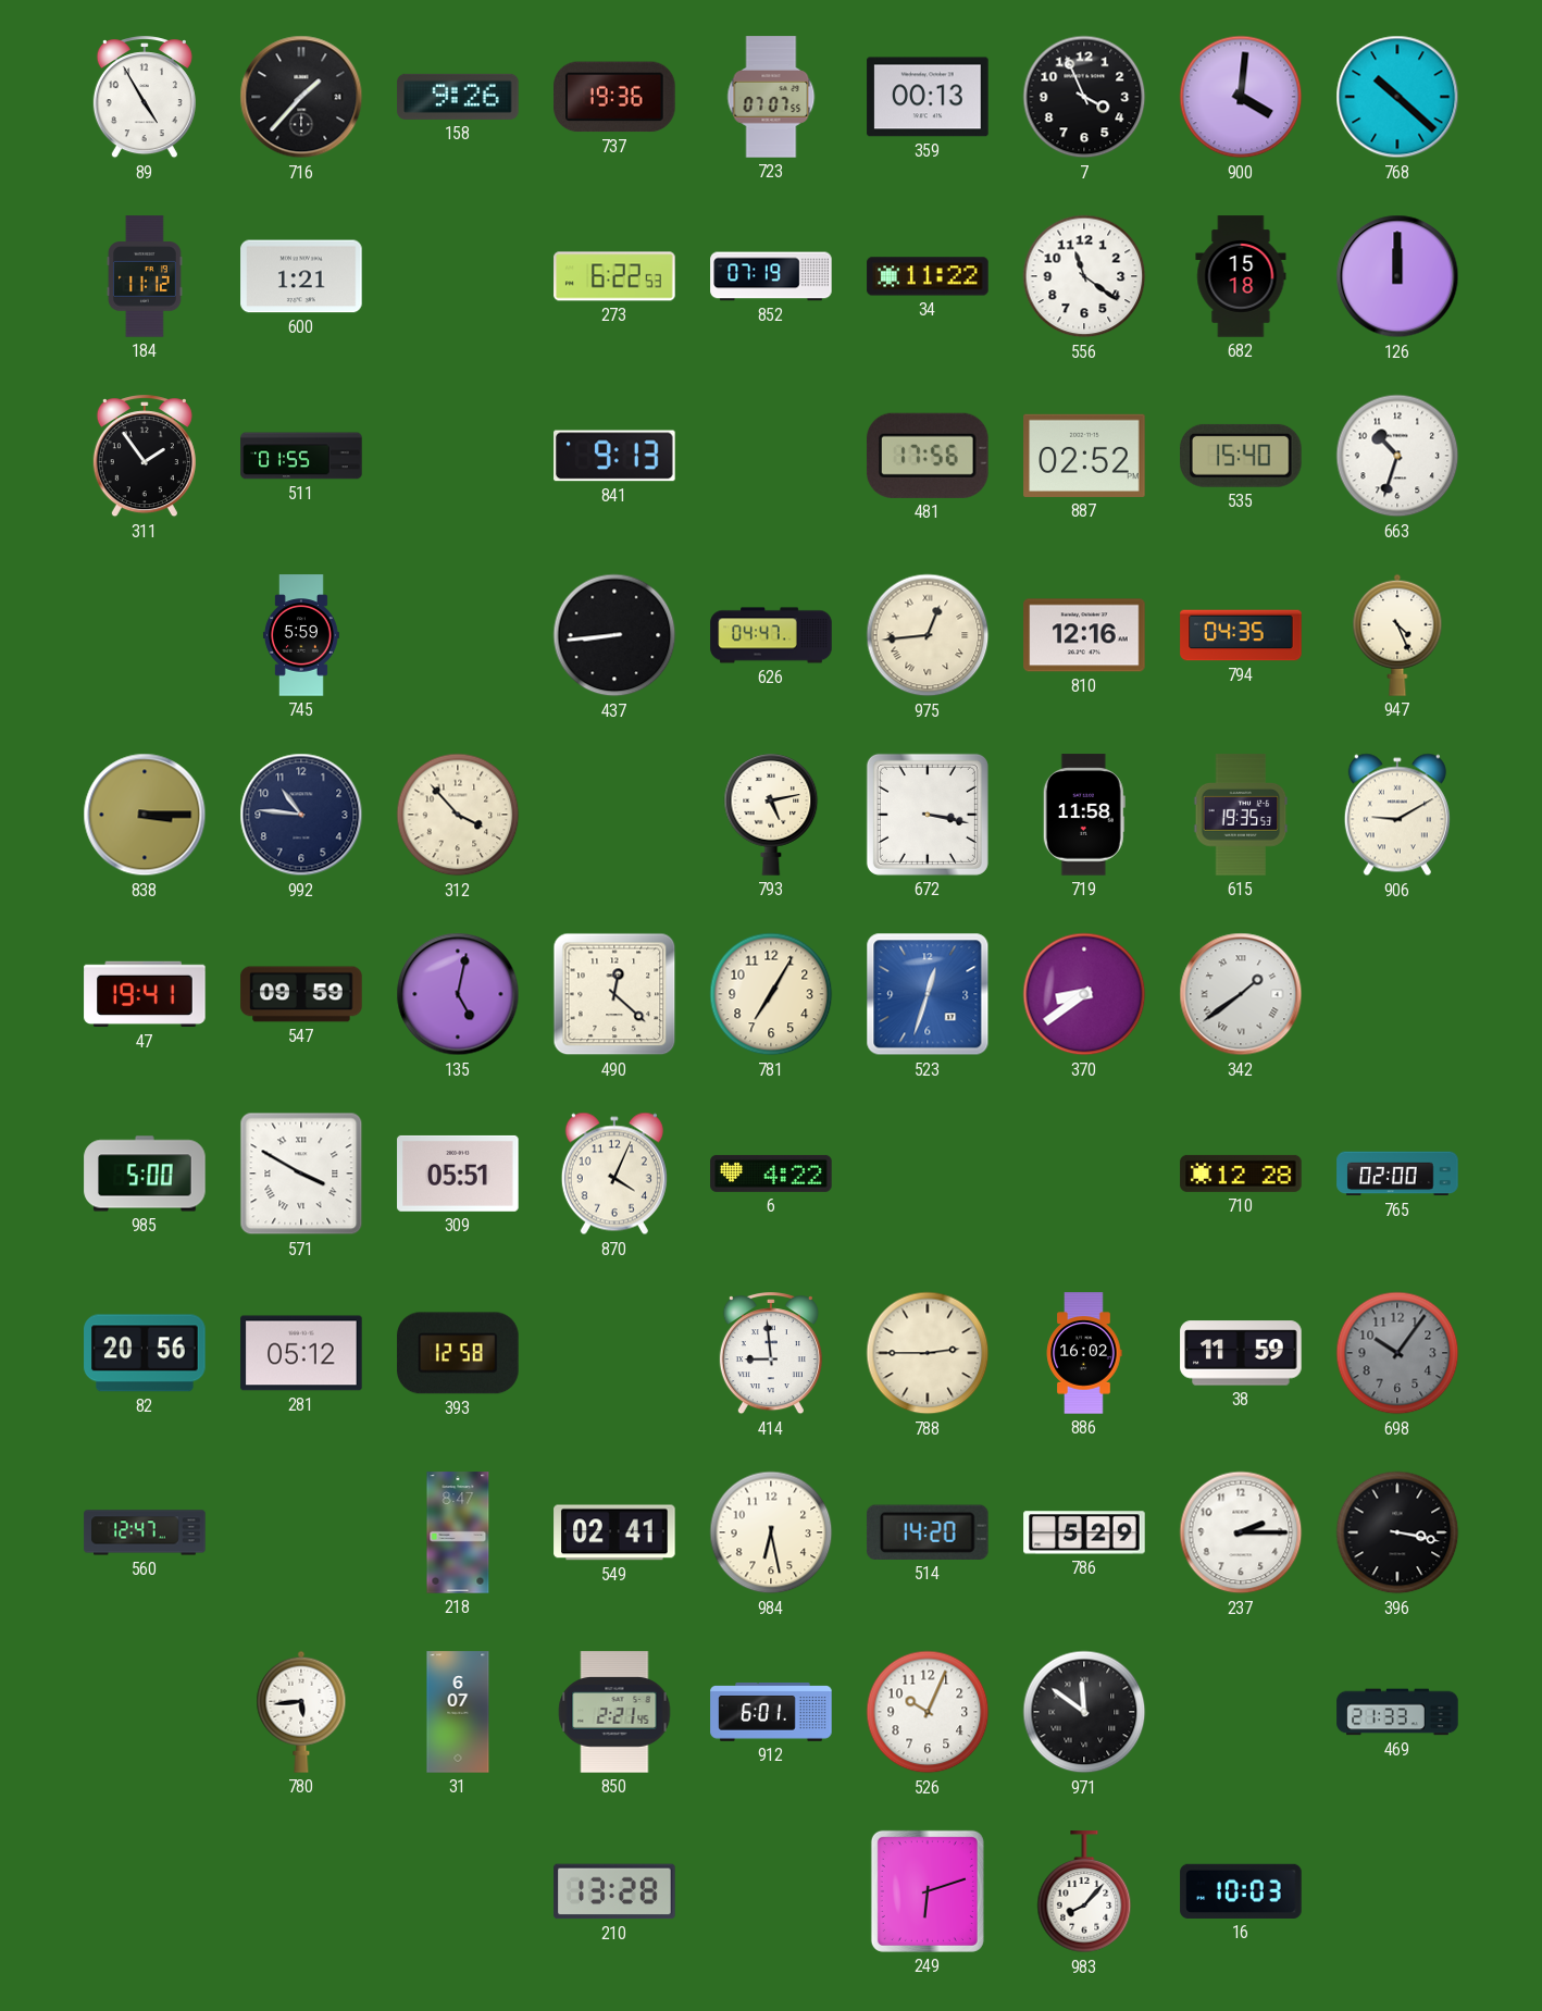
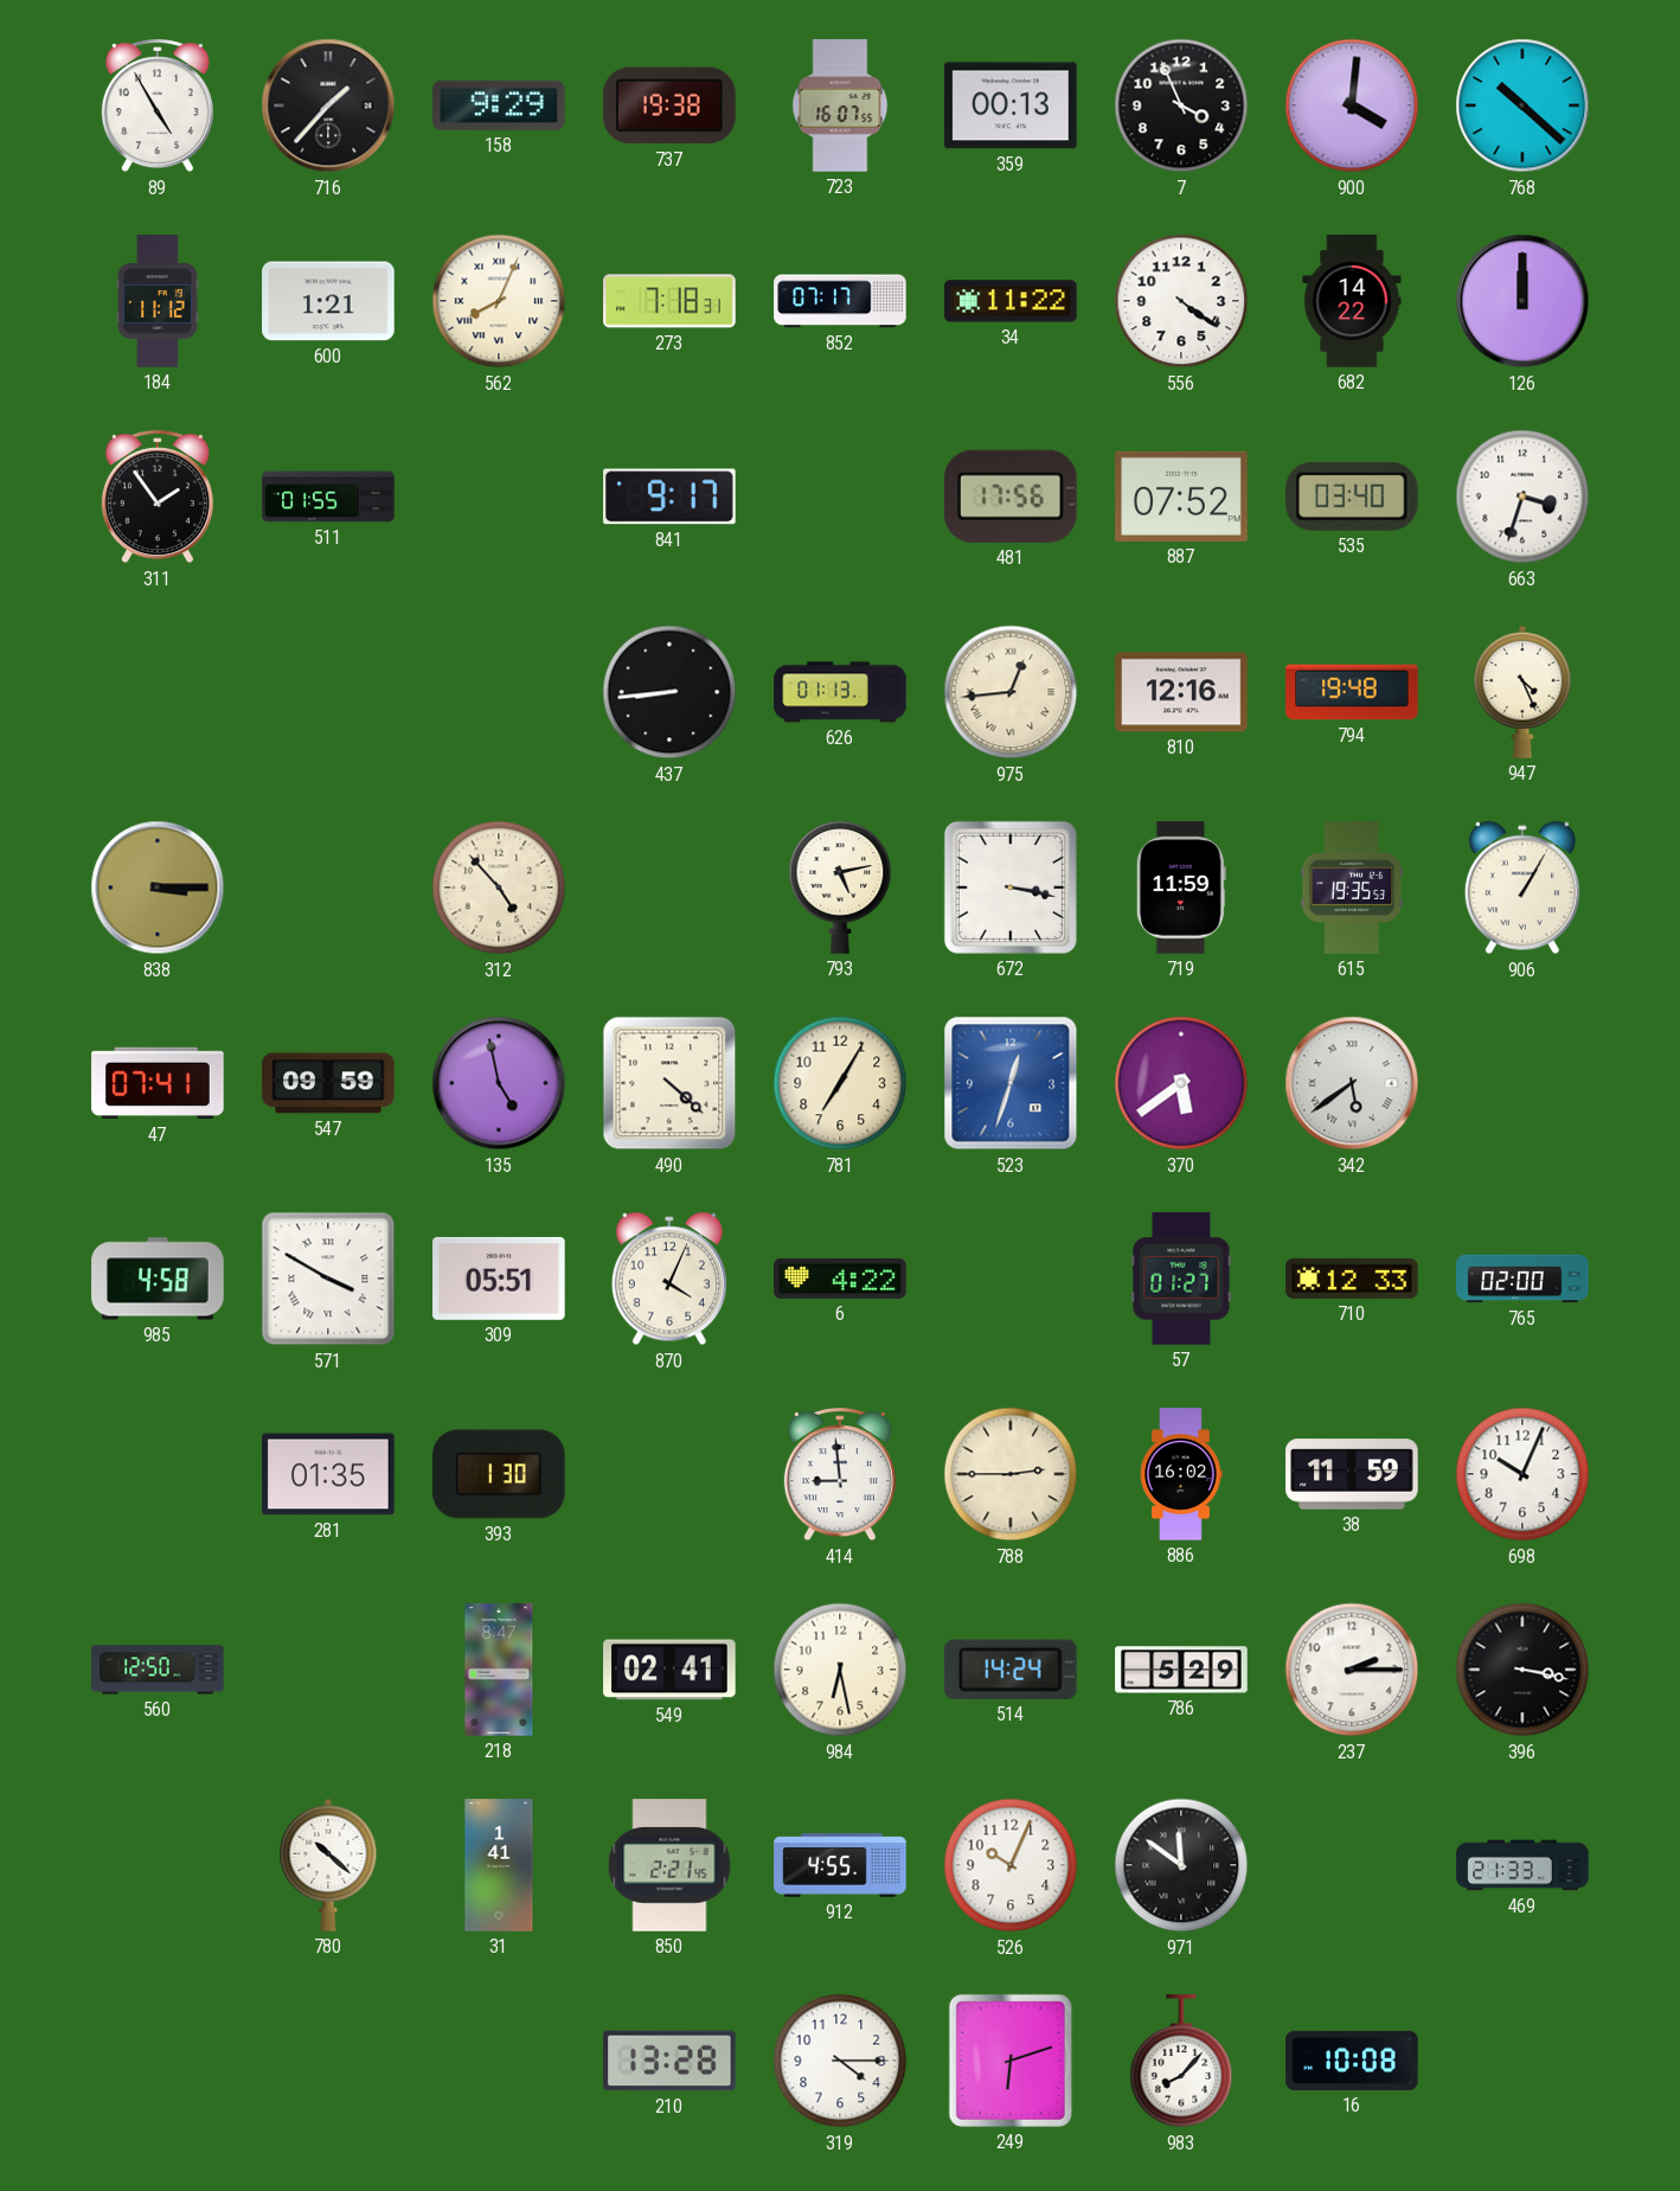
158: 9:26 -> 9:29 (499, 105)
737: 19:36 -> 19:38 (669, 105)
723: 07:07 -> 16:07 (840, 105)
562: none -> 8:04 (499, 301)
273: 6:22 -> 7:18 (669, 301)
852: 07:19 -> 07:17 (840, 301)
556: 11:21 -> 4:21 (1181, 301)
682: 15:18 -> 14:22 (1352, 301)
841: 9:13 -> 9:17 (669, 497)
887: 02:52 -> 07:52 (1181, 497)
535: 15:40 -> 03:40 (1353, 497)
663: 10:33 -> 3:33 (1522, 497)
745: 5:59 -> none (301, 635)
626: 04:47 -> 01:13 (840, 692)
794: 04:35 -> 19:48 (1352, 692)
992: 10:46 -> none (301, 815)
312: 3:53 -> 4:53 (499, 888)
719: 11:58 -> 11:59 (1181, 888)
906: 9:10 -> 1:05 (1522, 888)
47: 19:41 -> 07:41 (158, 1083)
135: 5:02 -> 4:58 (499, 1083)
490: 12:22 -> 4:22 (669, 1083)
370: 8:39 -> 5:39 (1181, 1083)
342: 1:39 -> 5:39 (1352, 1083)
985: 5:00 -> 4:58 (158, 1279)
57: none -> 01:27 (1181, 1279)
710: 12:28 -> 12:33 (1352, 1279)
82: 20:56 -> none (145, 1353)
281: 05:12 -> 01:35 (328, 1474)
393: 12:58 -> 1:30 (499, 1474)
698: 10:06 -> 10:04 (1522, 1474)
698 dial: grey -> white (1522, 1474)
560: 12:47 -> 12:50 (158, 1670)
514: 14:20 -> 14:24 (1011, 1670)
780: 5:44 -> 10:22 (328, 1865)
31: 6:07 -> 1:41 (499, 1865)
912: 6:01 -> 4:55 (840, 1866)
319: none -> 4:15 (840, 2061)
16: 10:03 -> 10:08 (1352, 2061)
